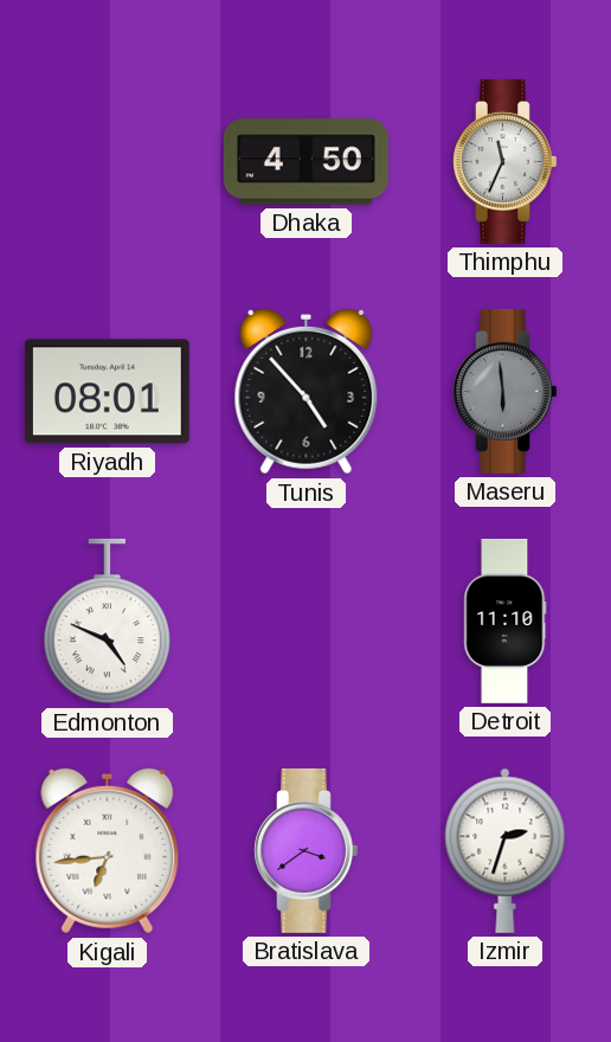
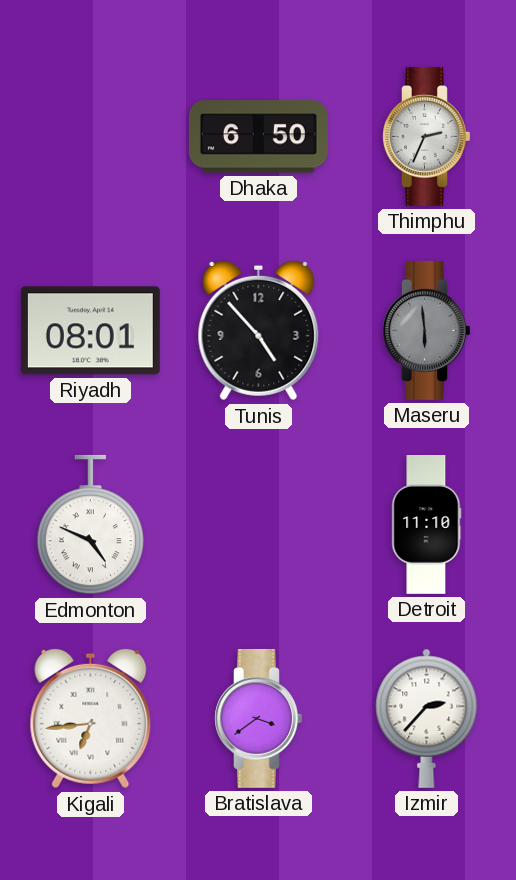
Dhaka: 4:50 -> 6:50 (258, 137)
Thimphu: 11:34 -> 2:34 (427, 136)
Izmir: 2:33 -> 2:37 (427, 718)
